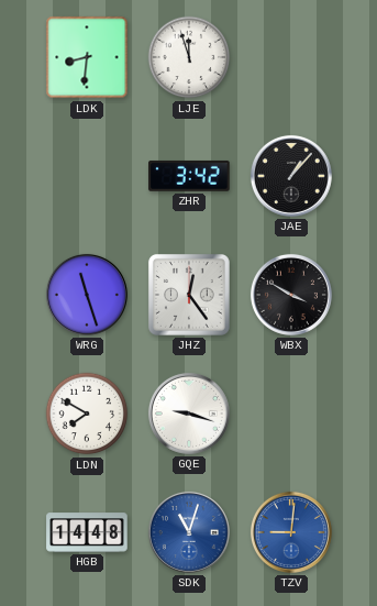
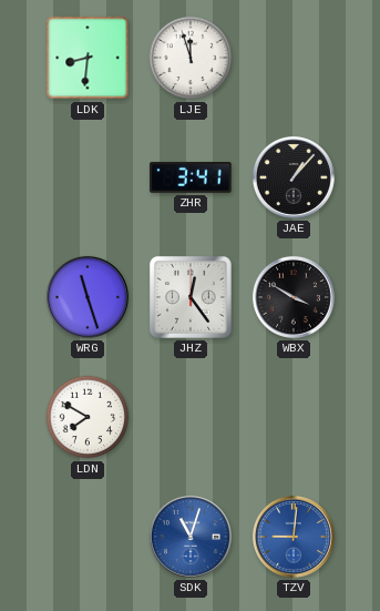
ZHR: 3:42 -> 3:41 (191, 177)
GQE: 9:18 -> none (189, 414)
HGB: 14:48 -> none (87, 532)
